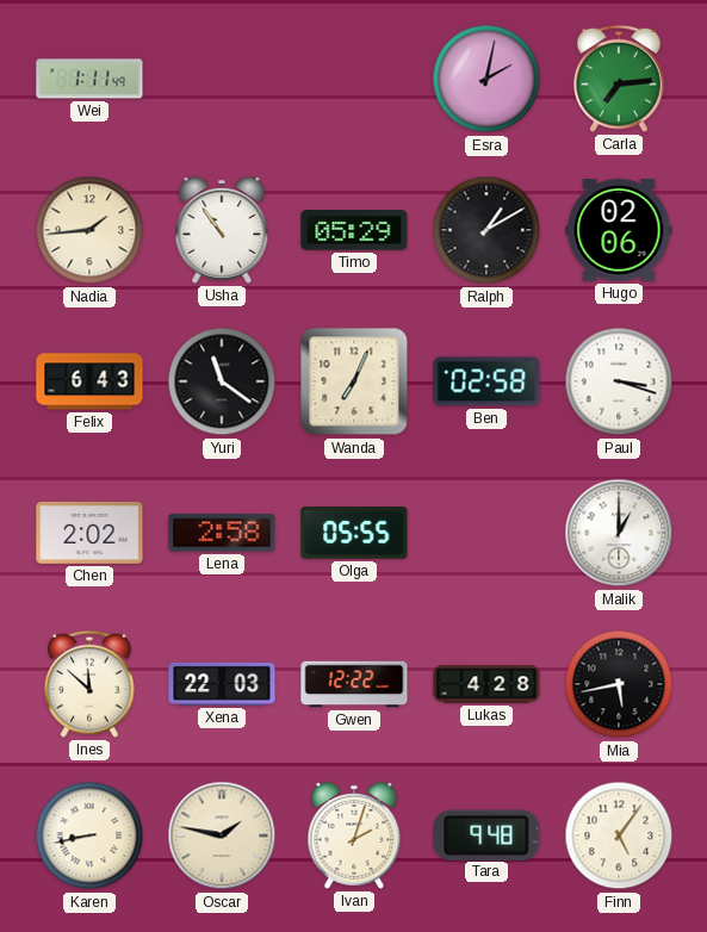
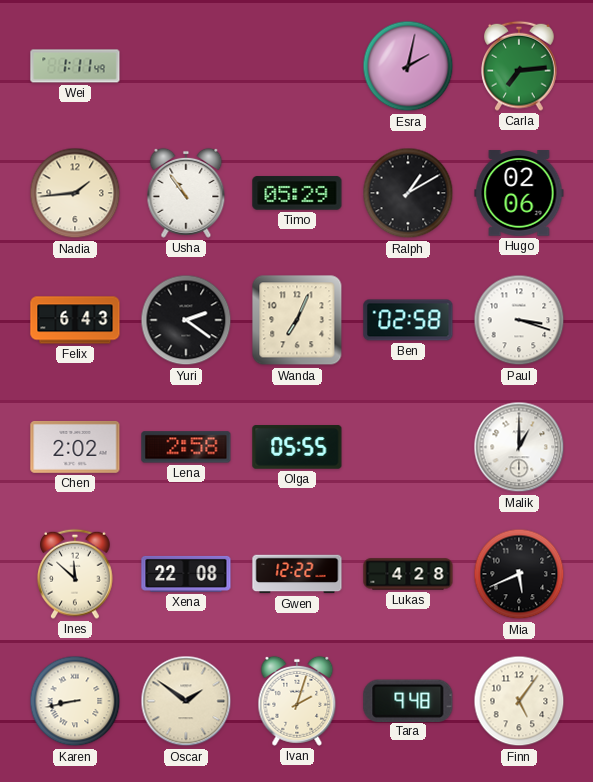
Yuri: 11:21 -> 2:21 (186, 320)
Xena: 22:03 -> 22:08 (186, 574)
Mia: 5:43 -> 5:41 (519, 574)
Oscar: 1:47 -> 1:51 (186, 701)
